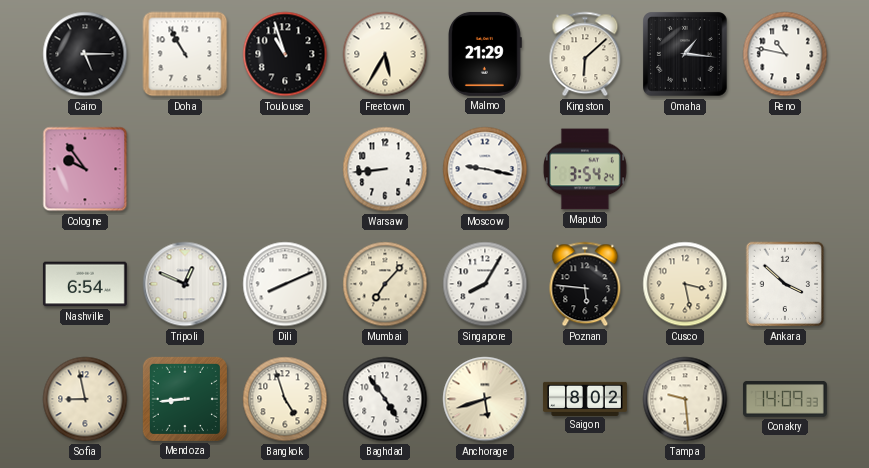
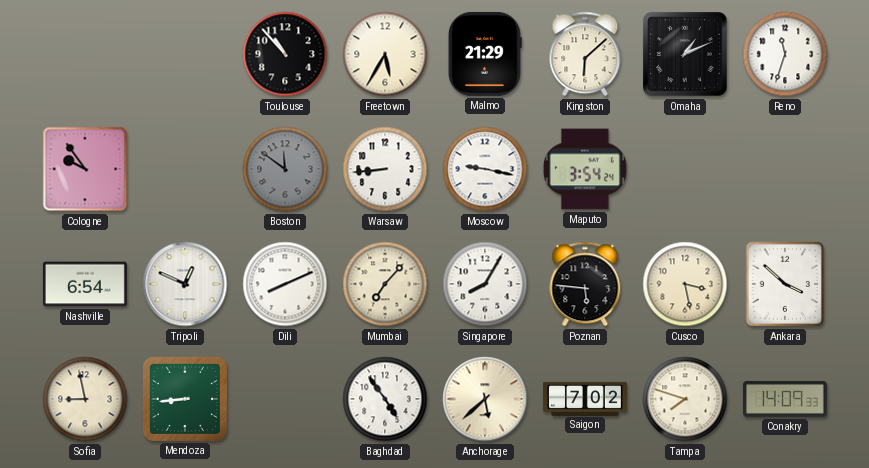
Cairo: 5:15 -> none (85, 54)
Doha: 10:55 -> none (185, 54)
Toulouse: 10:57 -> 10:53 (285, 54)
Omaha: 1:16 -> 1:11 (685, 54)
Reno: 10:47 -> 11:33 (785, 54)
Boston: none -> 11:51 (285, 169)
Bangkok: 4:57 -> none (285, 399)
Anchorage: 5:42 -> 5:38 (485, 399)
Saigon: 8:02 -> 7:02 (585, 398)
Tampa: 9:29 -> 7:48 (685, 399)
